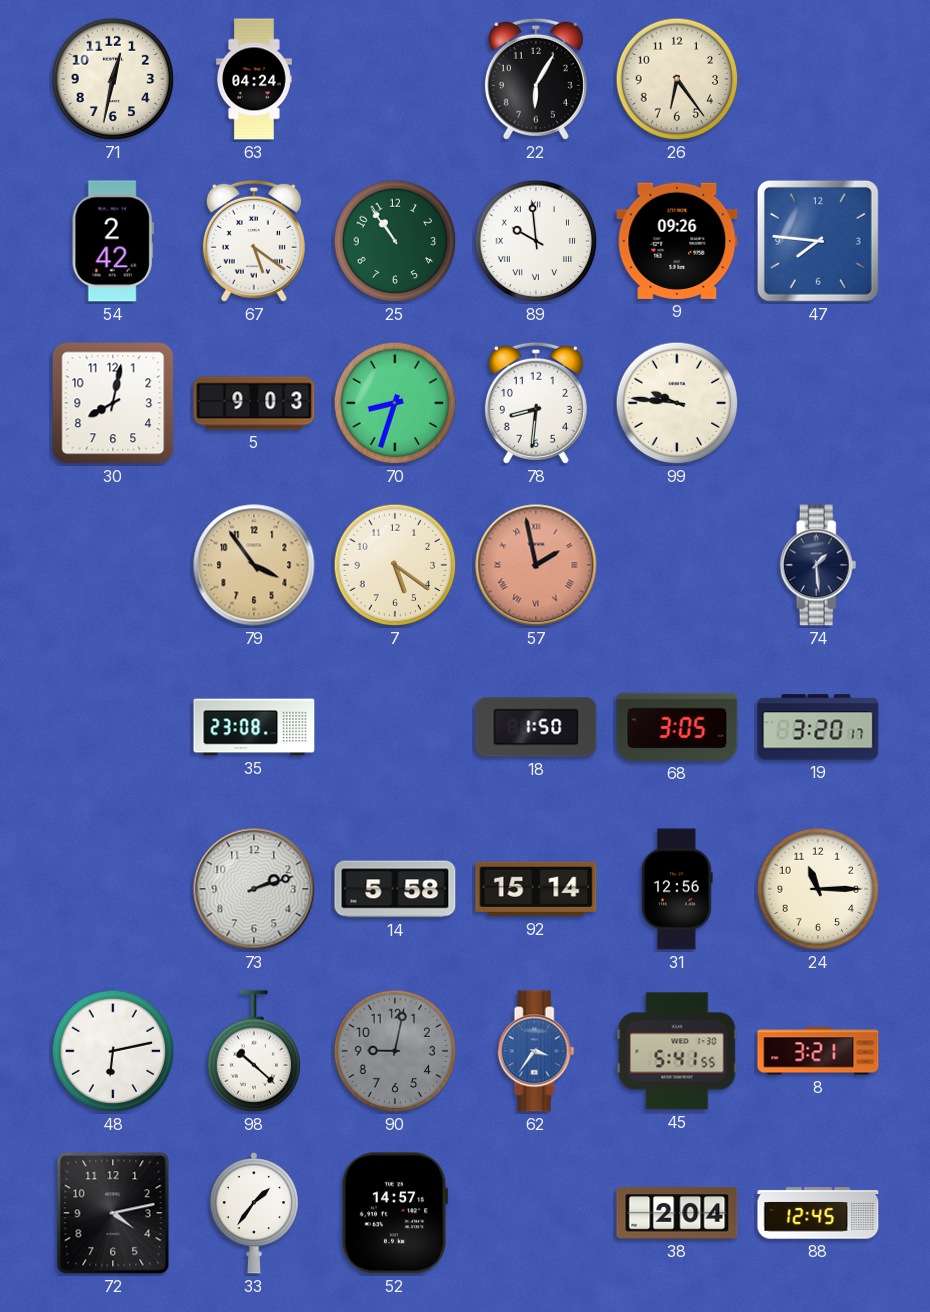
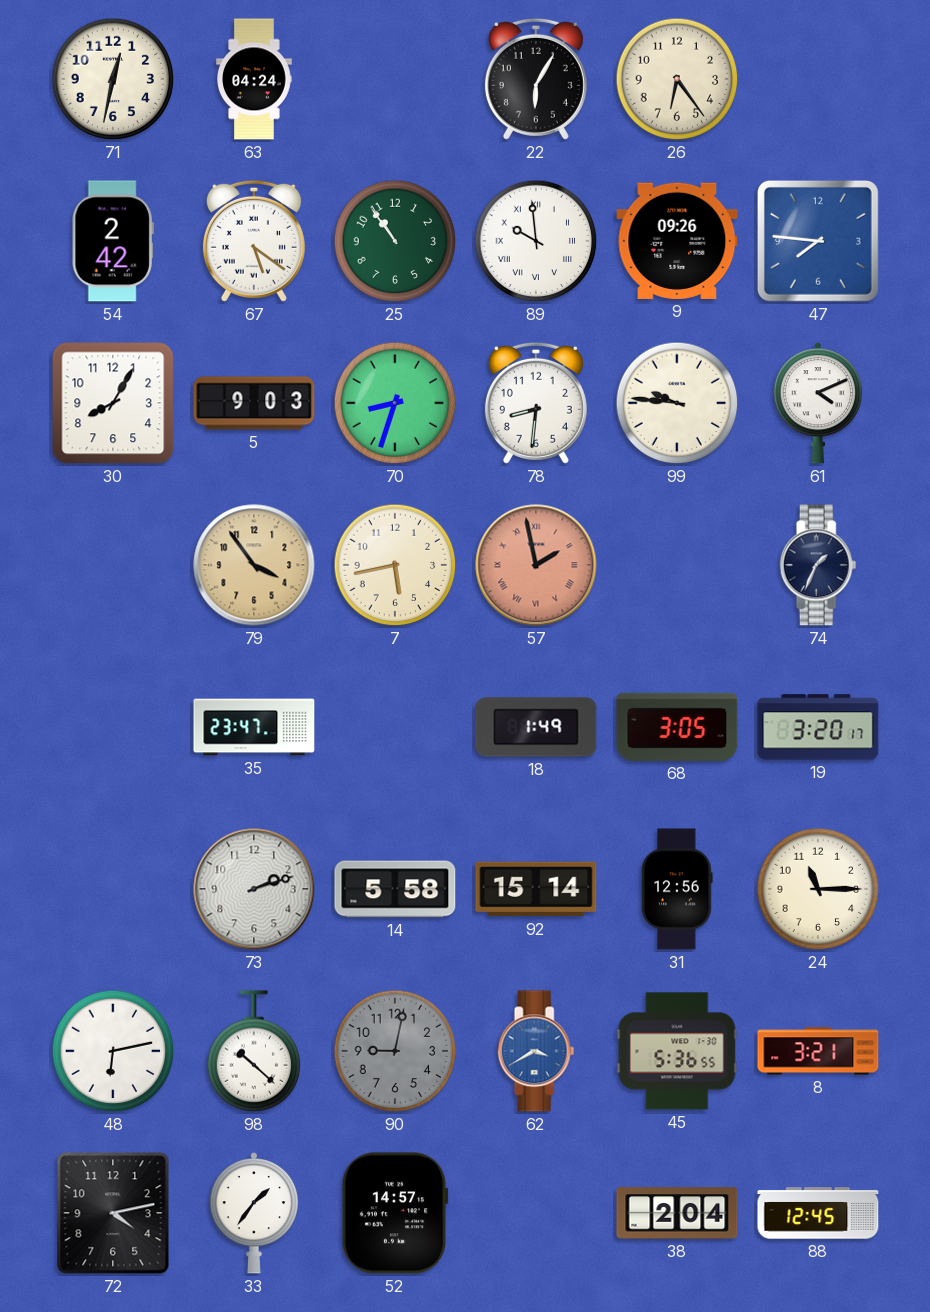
30: 8:02 -> 8:05 (113, 403)
61: none -> 4:11 (817, 403)
7: 5:21 -> 5:43 (395, 565)
74: 1:29 -> 1:34 (818, 565)
35: 23:08 -> 23:47 (254, 727)
18: 1:50 -> 1:49 (536, 727)
62: 3:36 -> 3:40 (536, 1051)
45: 5:41 -> 5:36 (677, 1051)
